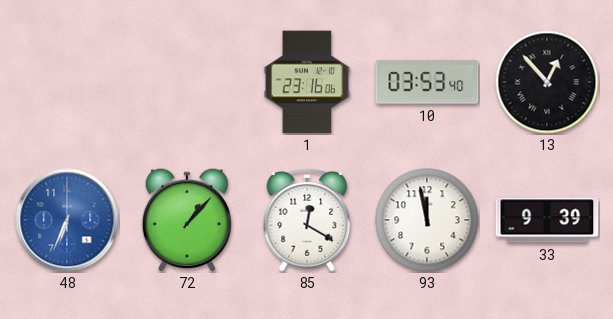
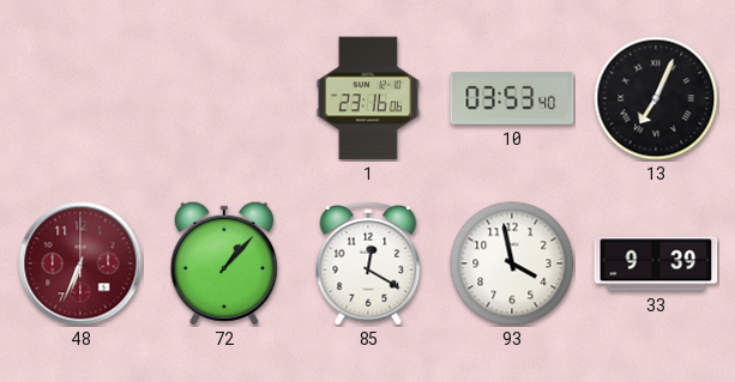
13: 12:53 -> 7:04 (656, 98)
48 dial: blue -> burgundy (80, 263)
93: 11:58 -> 3:58 (512, 263)
